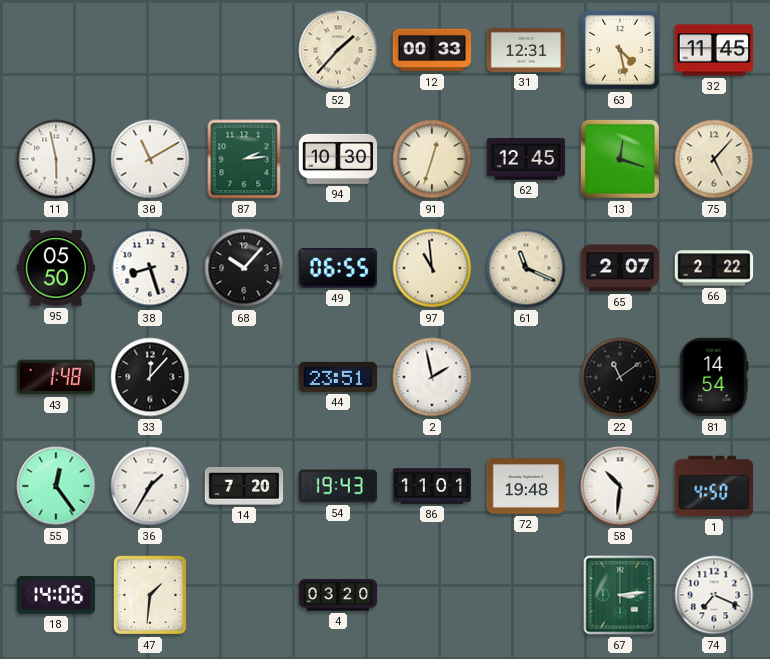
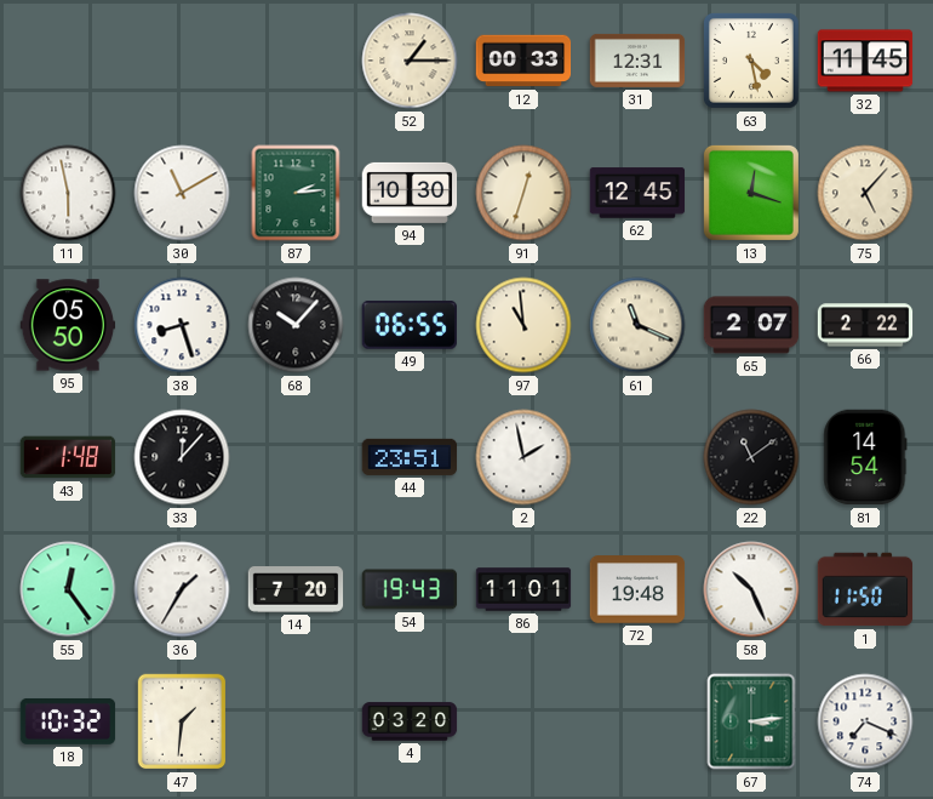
52: 1:37 -> 1:15 (410, 61)
58: 10:31 -> 10:26 (751, 589)
1: 4:50 -> 11:50 (865, 589)
18: 14:06 -> 10:32 (68, 721)
